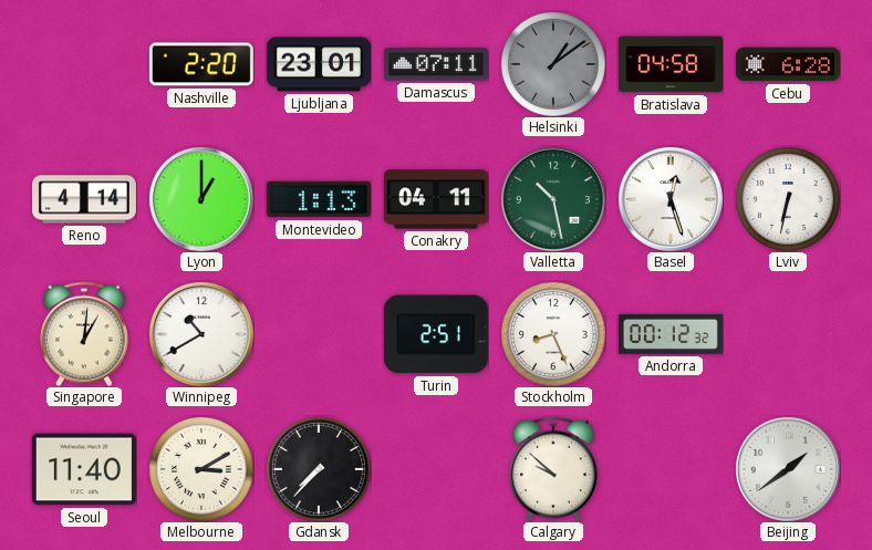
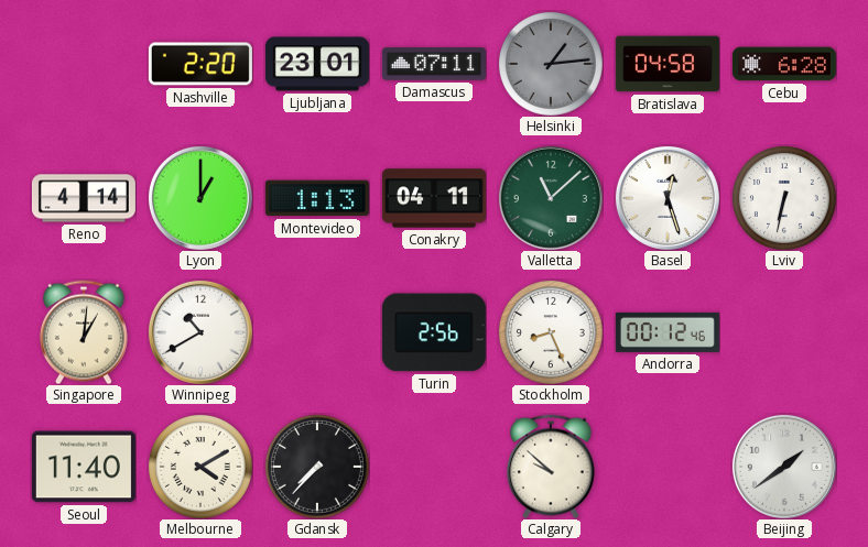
Helsinki: 1:09 -> 1:14 (551, 64)
Valletta: 10:28 -> 11:08 (551, 198)
Turin: 2:51 -> 2:56 (434, 332)
Andorra: 00:12:32 -> 00:12:46 (668, 332)
Melbourne: 3:10 -> 4:10 (200, 467)
